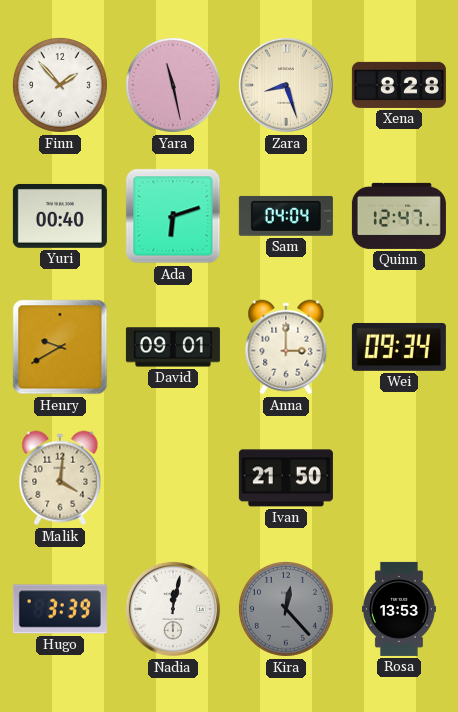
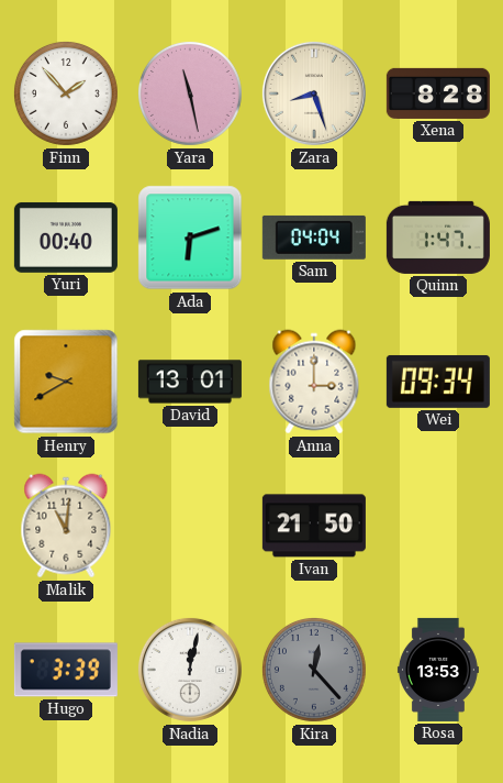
Quinn: 12:47 -> 1:47 (438, 238)
David: 09:01 -> 13:01 (190, 382)
Malik: 4:01 -> 11:01 (66, 526)
